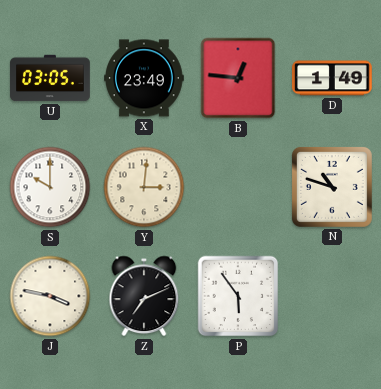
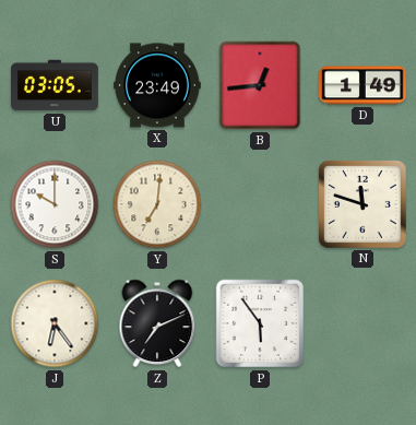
B: 12:46 -> 12:44 (260, 85)
Y: 3:01 -> 7:01 (157, 204)
N: 10:48 -> 11:48 (362, 204)
J: 3:47 -> 6:24 (55, 323)
